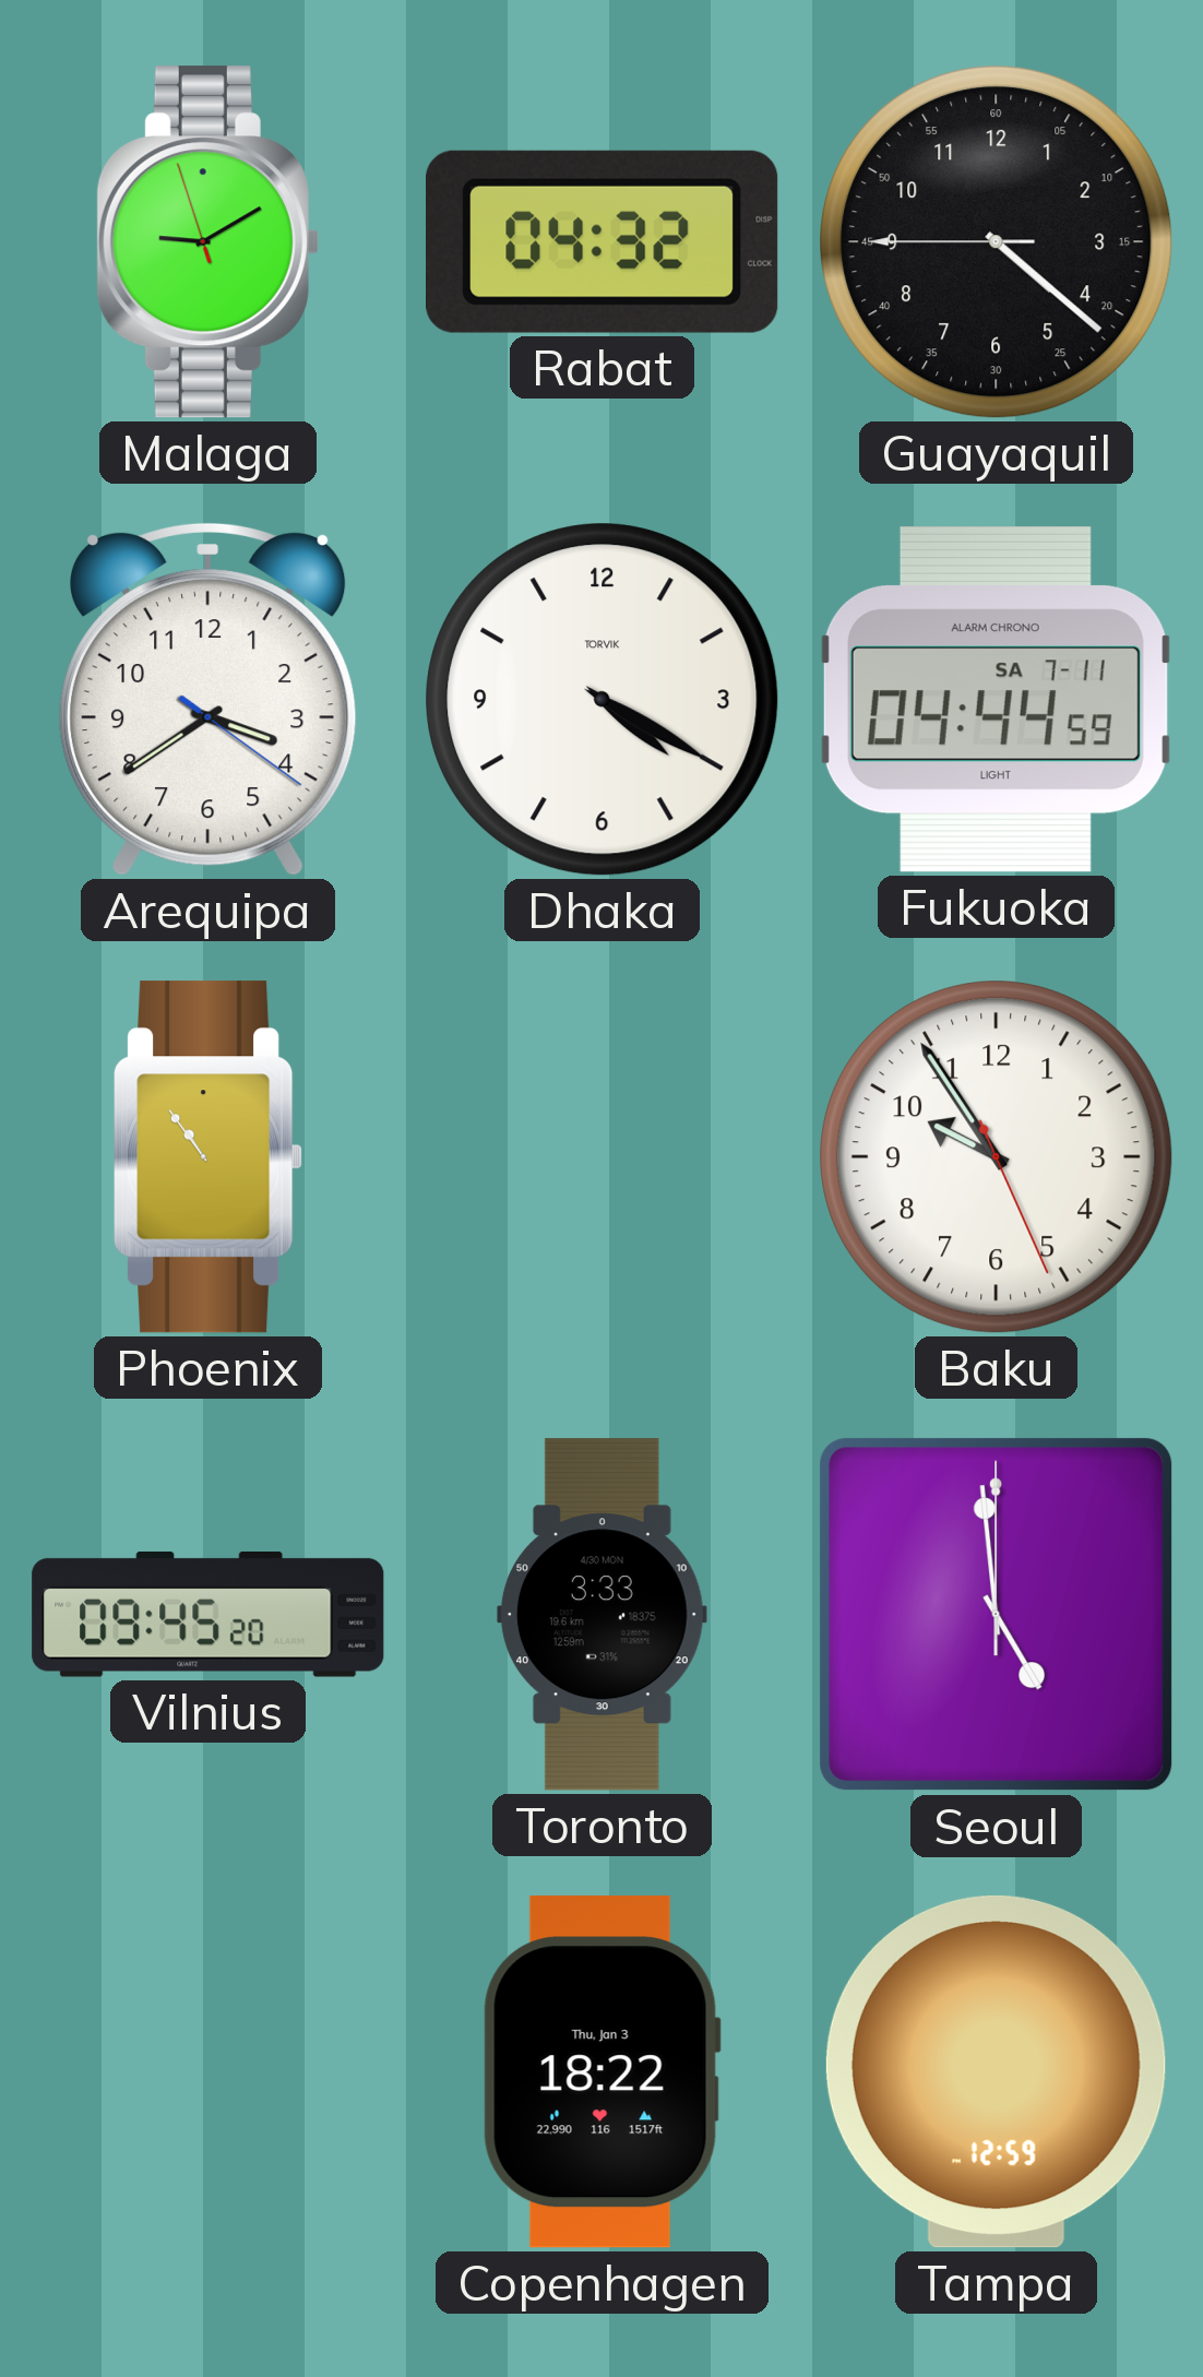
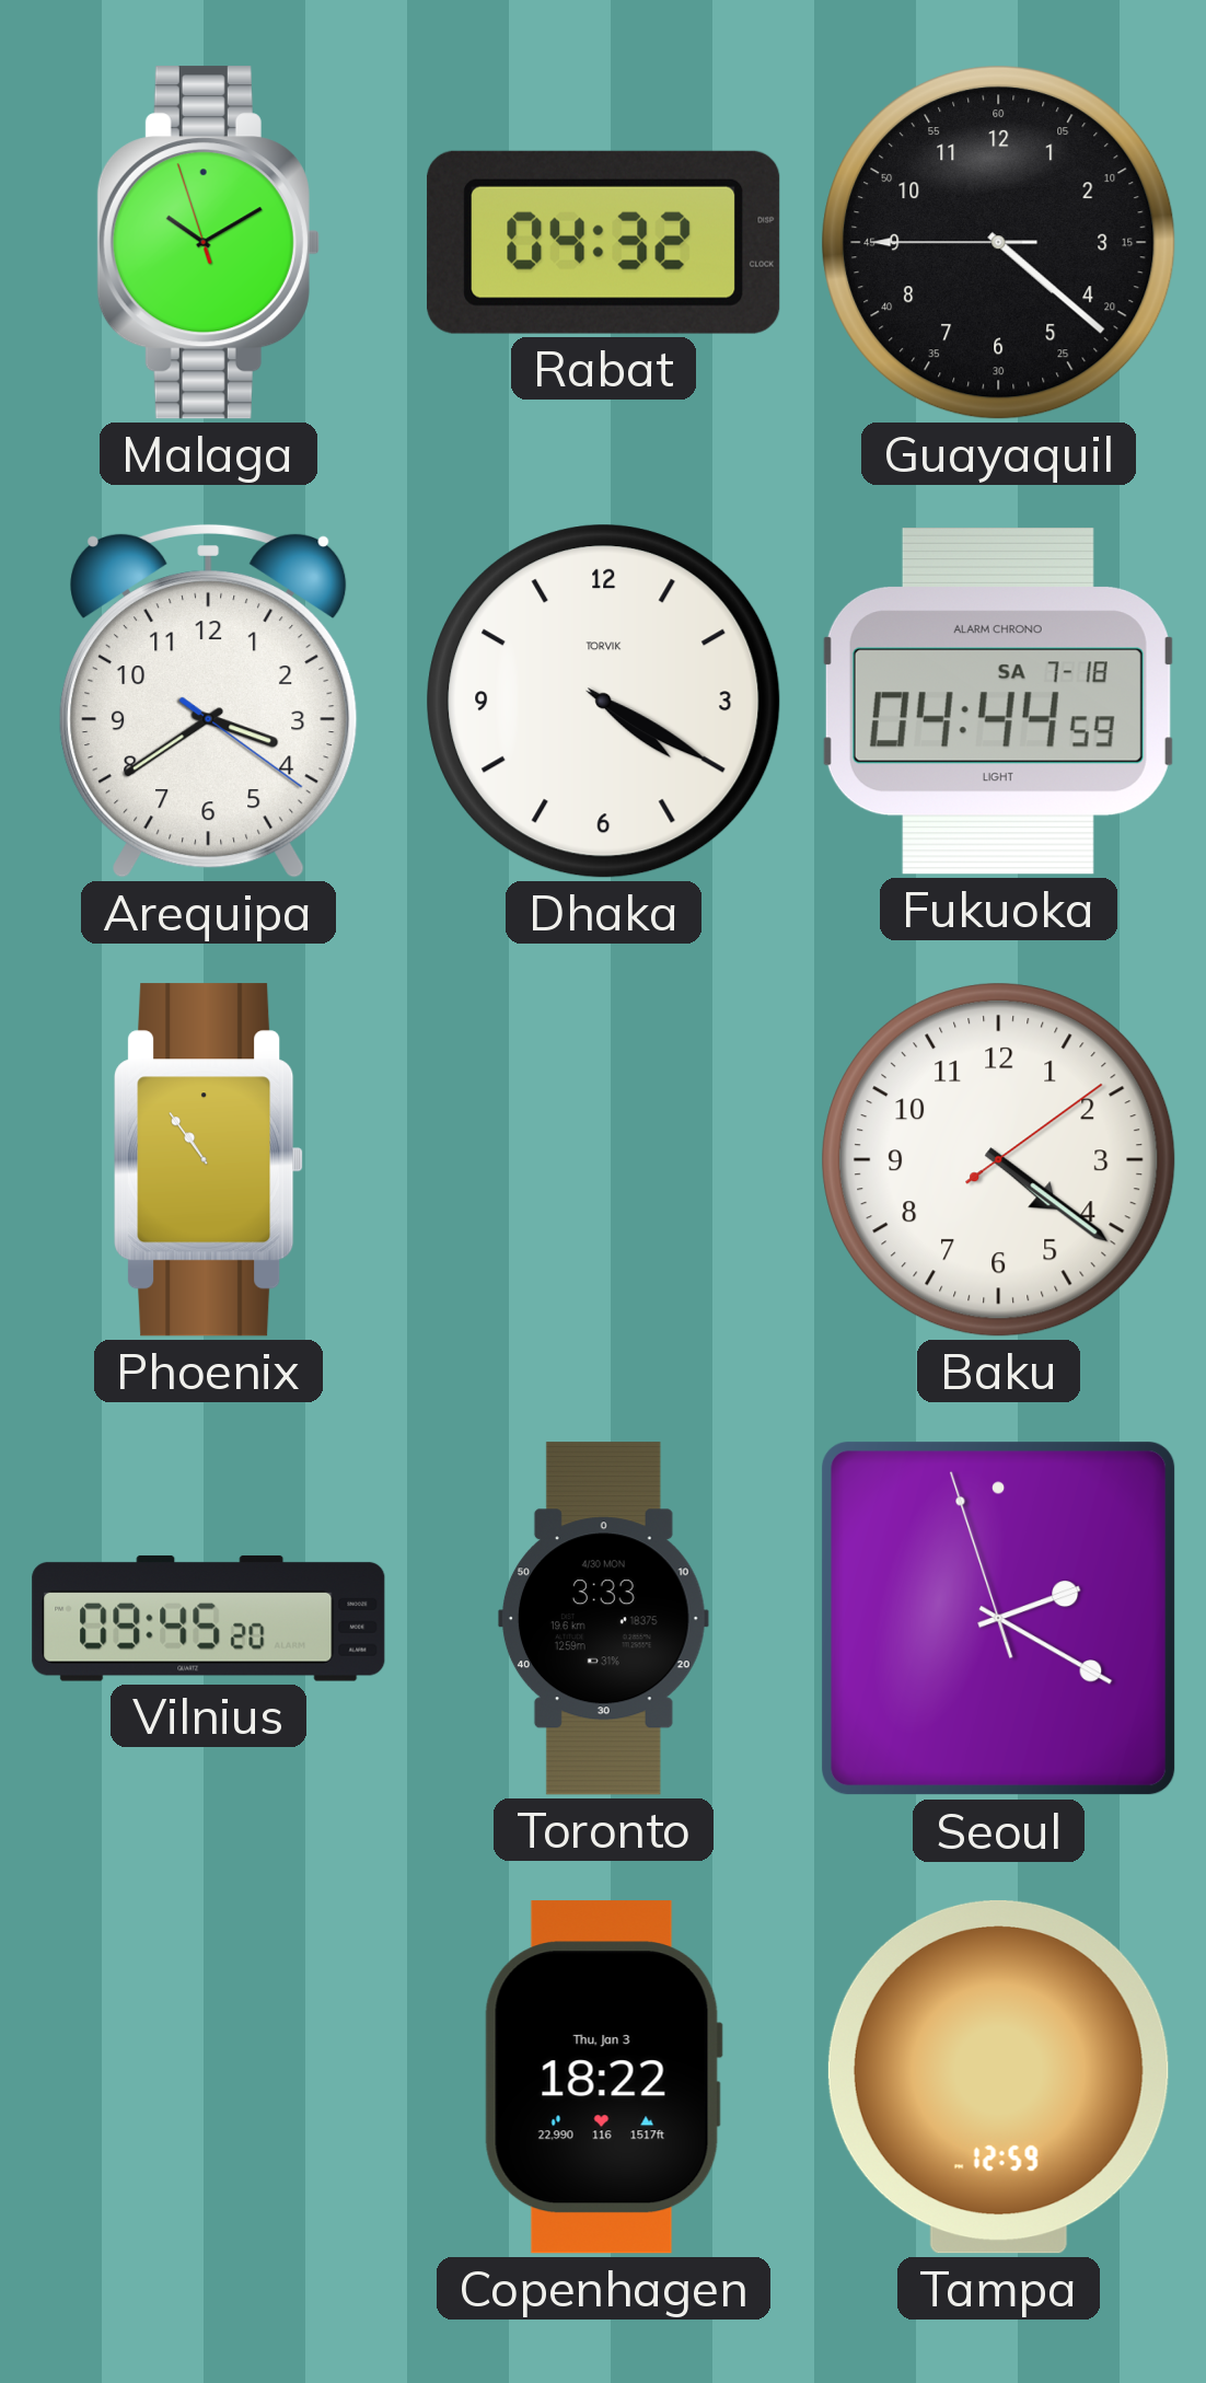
Malaga: 9:09 -> 10:09 (208, 243)
Fukuoka date: SA 7-11 -> SA 7-18 (998, 702)
Baku: 9:54 -> 4:21 (999, 1160)
Seoul: 4:59 -> 2:19 (999, 1619)
